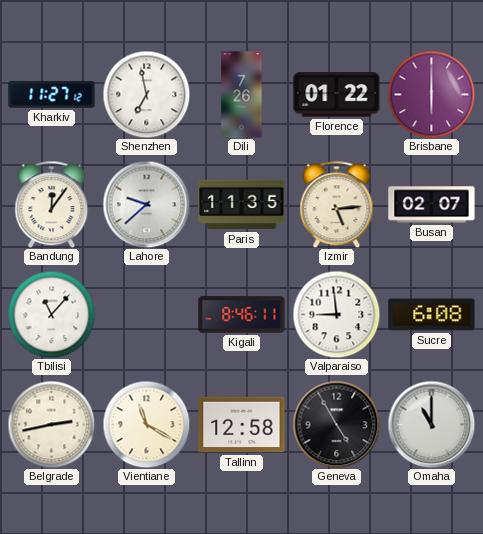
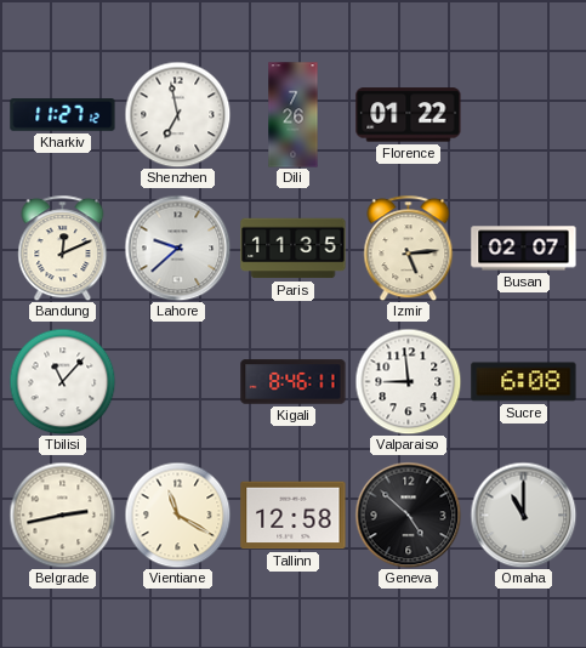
Brisbane: 6:00 -> none (431, 94)
Bandung: 12:06 -> 12:11 (63, 248)
Geneva: 4:55 -> 4:52 (408, 515)
